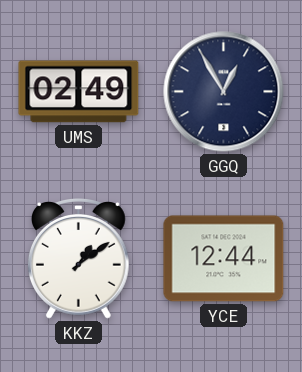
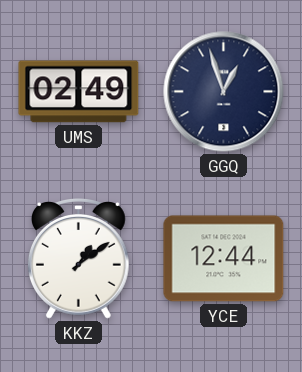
GGQ: 12:55 -> 12:57 (224, 92)
